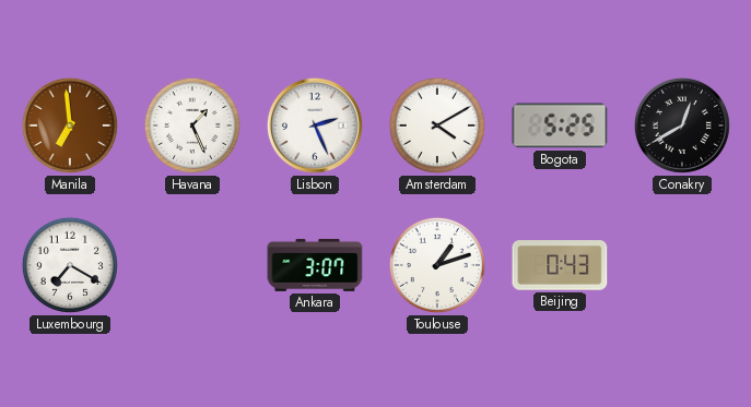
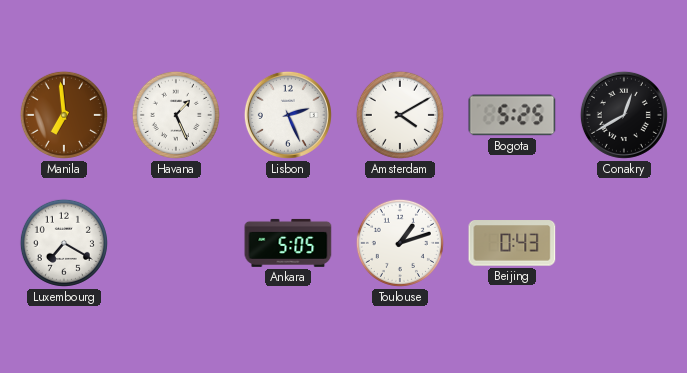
Ankara: 3:07 -> 5:05 (288, 243)
